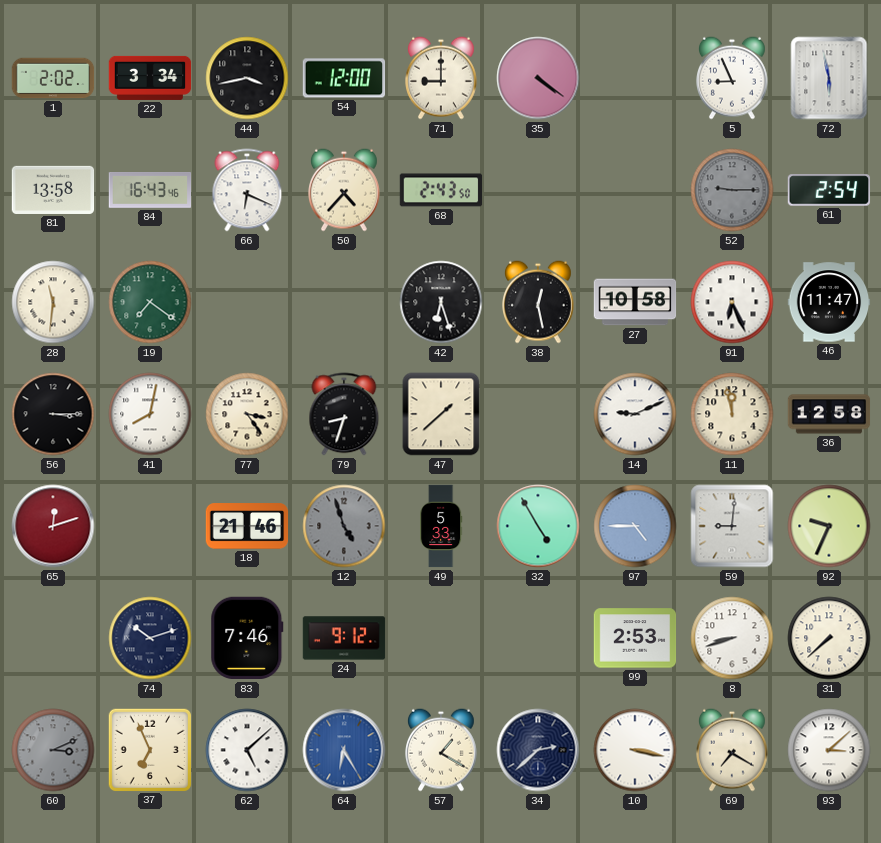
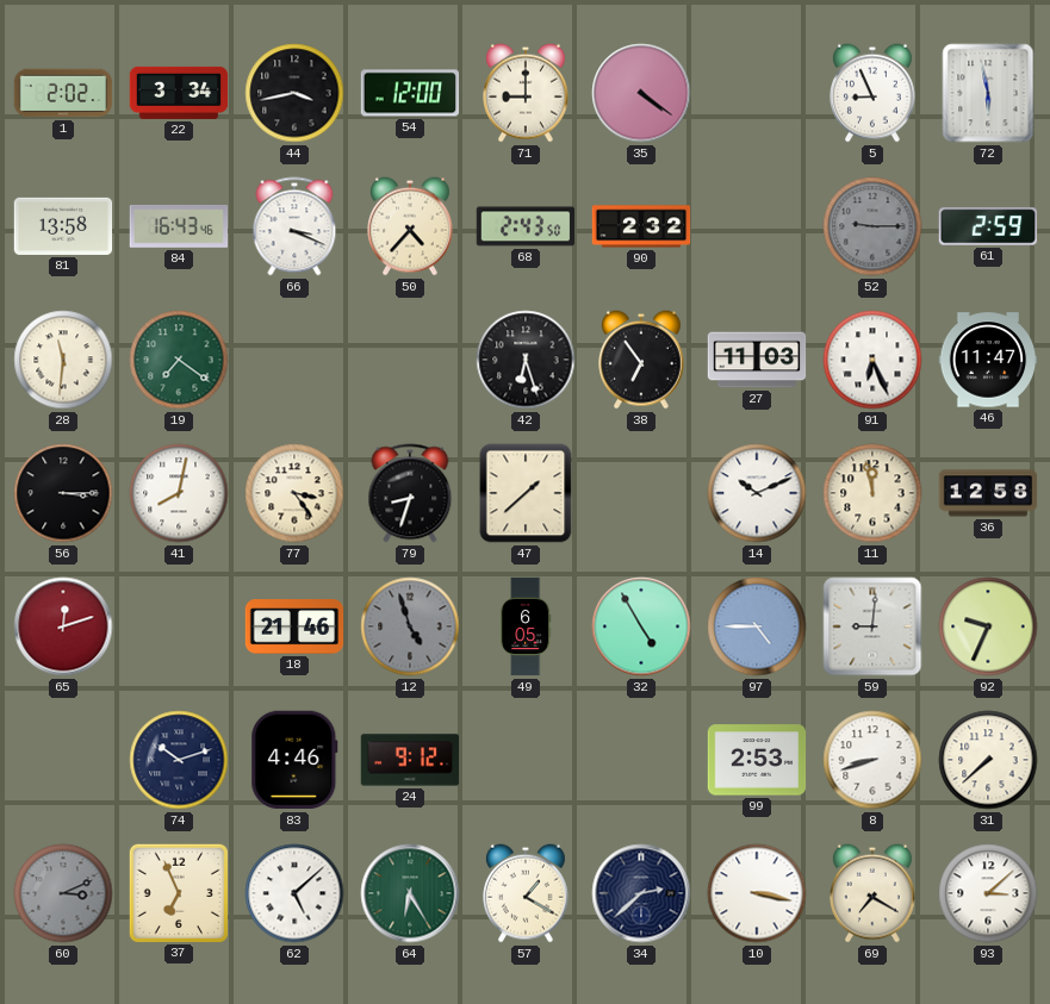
66: 6:19 -> 3:19 (294, 226)
90: none -> 2:32 (641, 226)
61: 2:54 -> 2:59 (988, 226)
38: 12:28 -> 6:54 (642, 360)
27: 10:58 -> 11:03 (757, 360)
14: 9:11 -> 10:11 (757, 493)
49: 5:33 -> 6:05 (526, 626)
83: 7:46 -> 4:46 (294, 760)
64 dial: blue -> green (410, 893)
